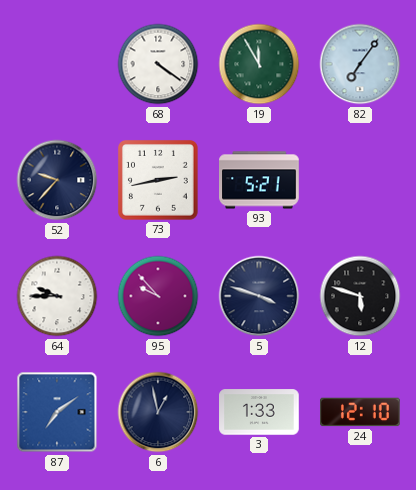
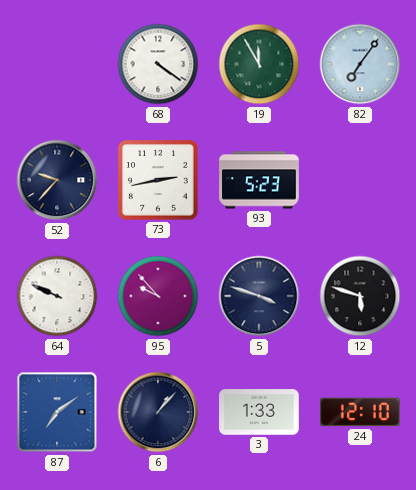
93: 5:21 -> 5:23 (259, 180)
64: 9:45 -> 9:49 (57, 296)
6: 12:58 -> 1:07 (158, 412)
